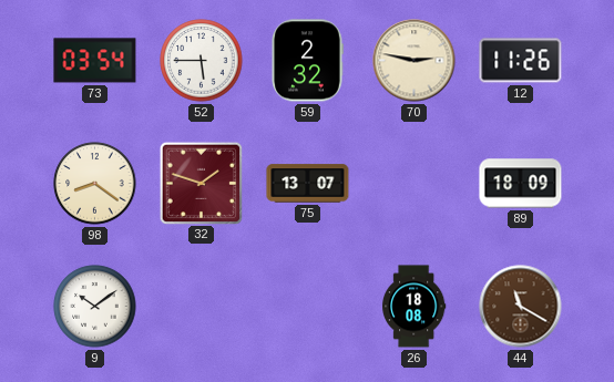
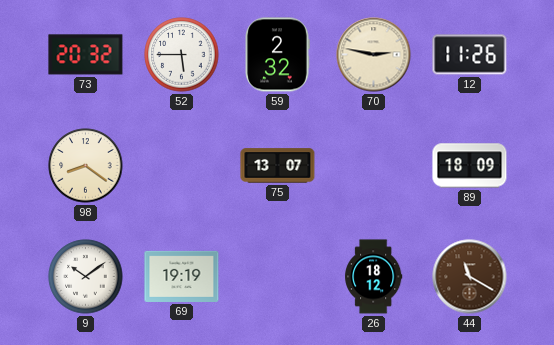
73: 03:54 -> 20:32 (86, 55)
32: 1:48 -> none (201, 183)
69: none -> 19:19 (182, 276)
26: 18:08 -> 18:12 (374, 277)
